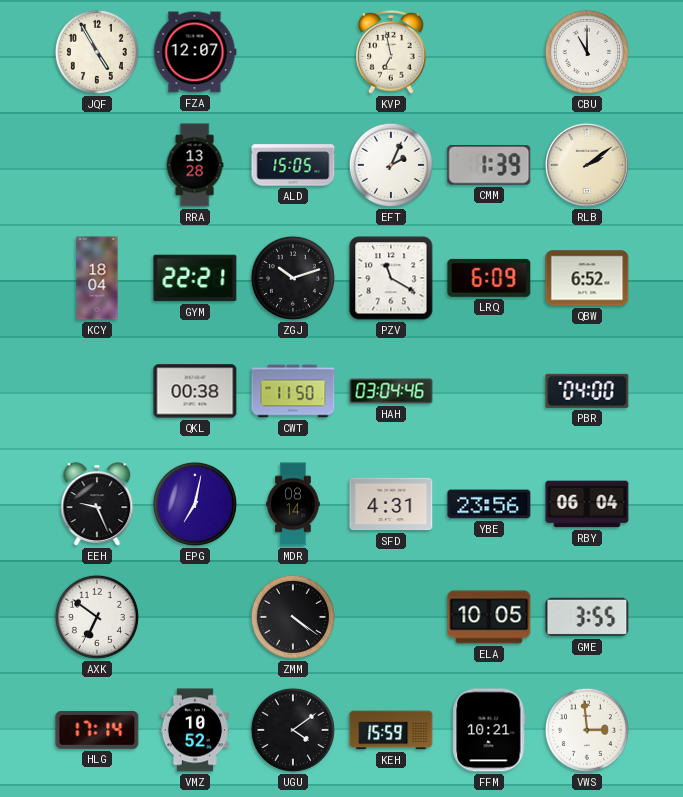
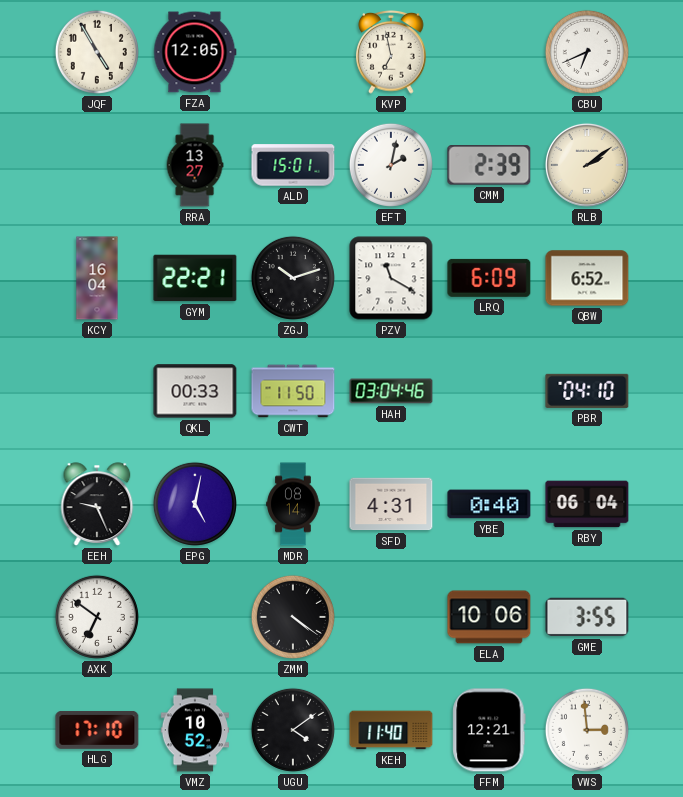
FZA: 12:07 -> 12:05 (195, 52)
CBU: 11:00 -> 6:41 (587, 52)
RRA: 13:28 -> 13:27 (195, 165)
ALD: 15:05 -> 15:01 (293, 165)
EFT: 2:04 -> 2:02 (391, 165)
CMM: 1:39 -> 2:39 (489, 165)
KCY: 18:04 -> 16:04 (97, 278)
QKL: 00:38 -> 00:33 (195, 391)
PBR: 04:00 -> 04:10 (587, 391)
EPG: 7:02 -> 5:02 (195, 504)
YBE: 23:56 -> 0:40 (489, 504)
ELA: 10:05 -> 10:06 (489, 617)
HLG: 17:14 -> 17:10 (97, 730)
KEH: 15:59 -> 11:40 (391, 730)
FFM: 10:21 -> 12:21 (489, 730)
